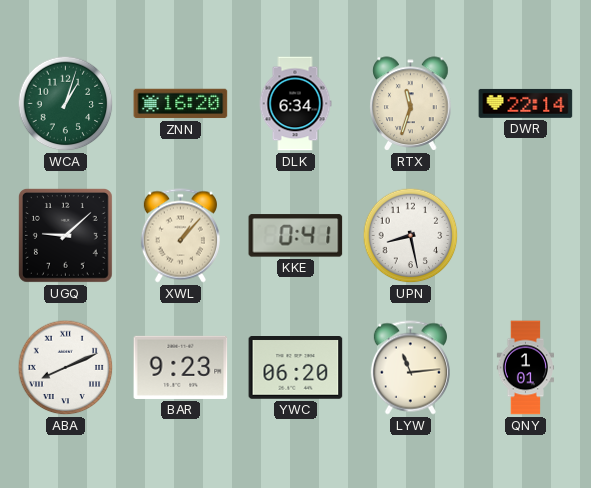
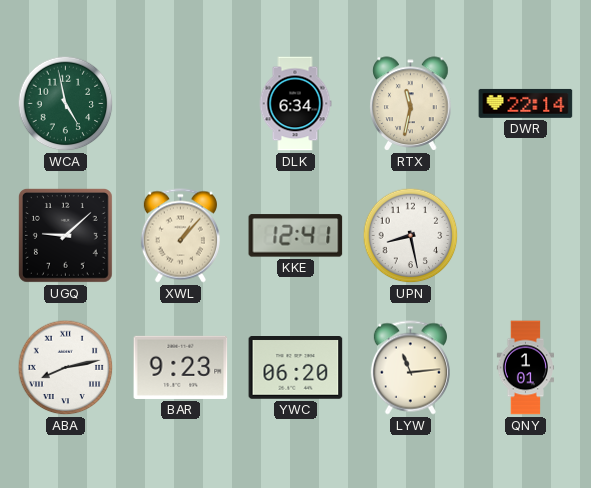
WCA: 1:03 -> 4:58 (66, 104)
ZNN: 16:20 -> none (181, 104)
RTX: 11:33 -> 11:32 (411, 104)
KKE: 0:41 -> 12:41 (296, 236)
ABA: 8:11 -> 8:13 (66, 368)
